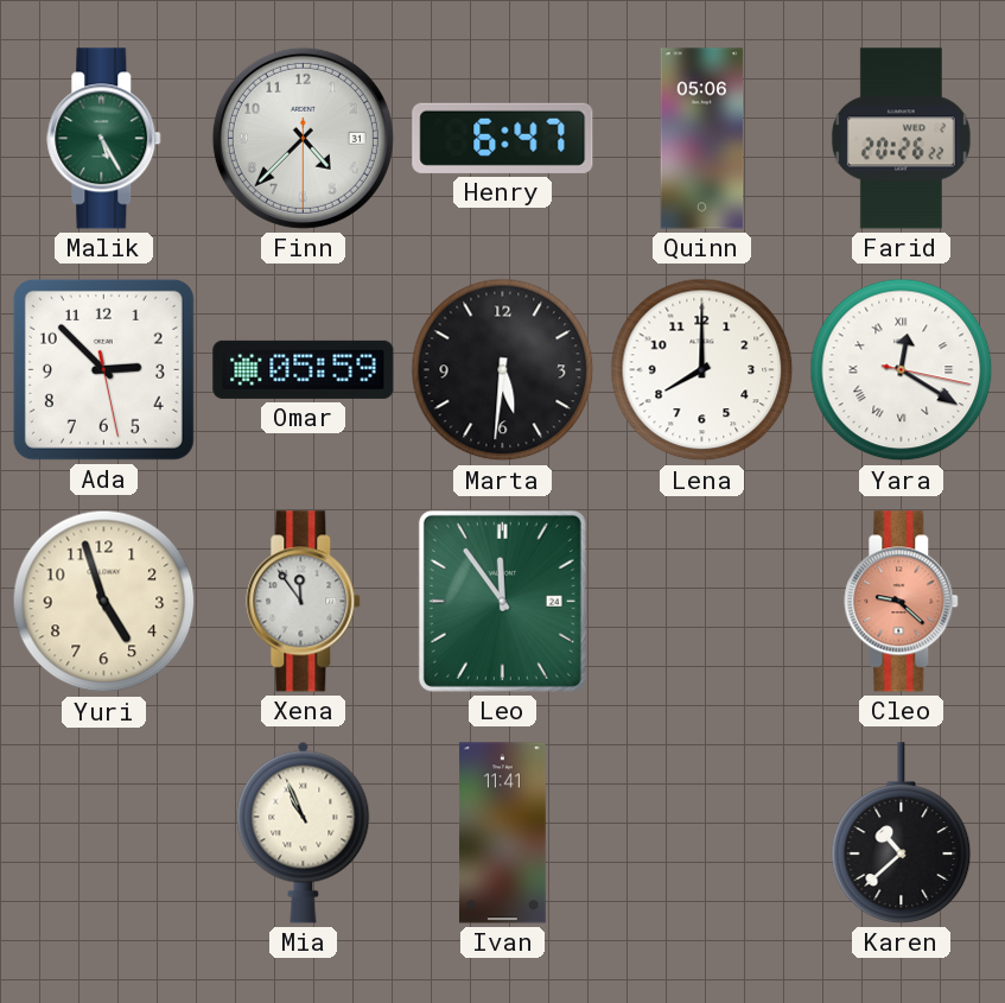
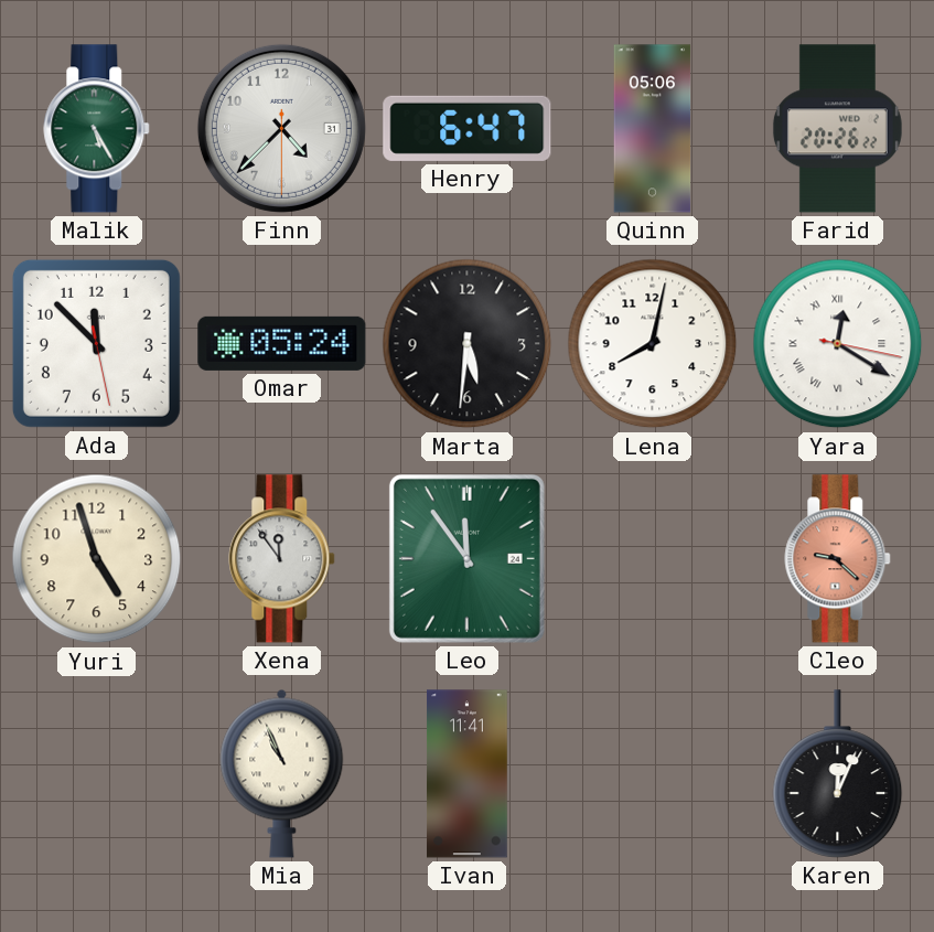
Ada: 2:52 -> 11:52 (96, 343)
Omar: 05:59 -> 05:24 (282, 343)
Lena: 8:00 -> 8:02 (653, 344)
Karen: 10:38 -> 12:04 (838, 774)
